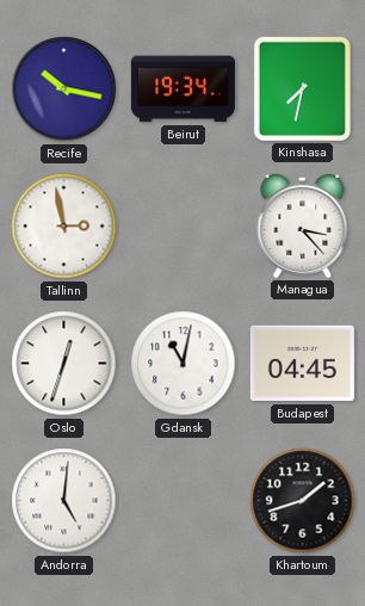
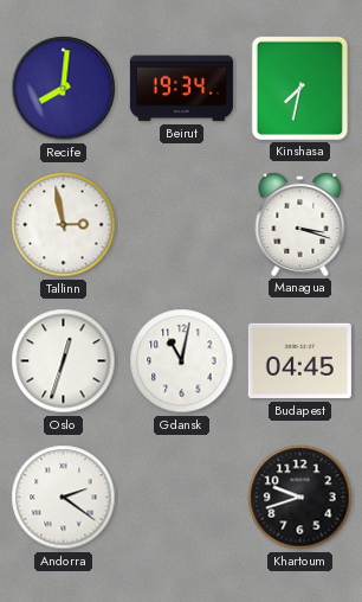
Recife: 10:17 -> 8:01 (64, 89)
Managua: 3:23 -> 3:18 (300, 224)
Andorra: 5:01 -> 2:21 (64, 498)
Khartoum: 1:42 -> 9:42 (300, 498)
